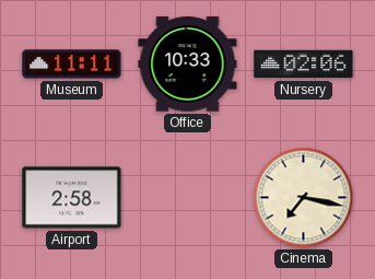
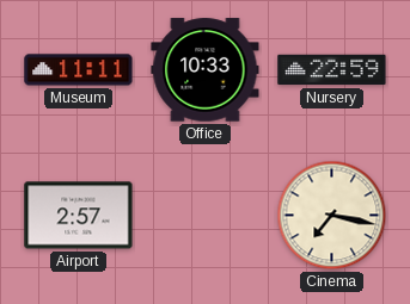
Nursery: 02:06 -> 22:59 (332, 70)
Airport: 2:58 -> 2:57 (79, 216)
